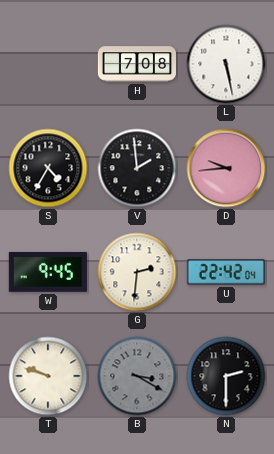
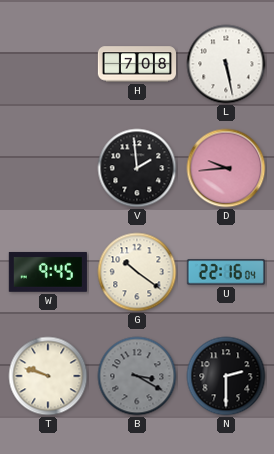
S: 4:35 -> none (48, 168)
G: 2:31 -> 10:21 (137, 272)
U: 22:42 -> 22:16 (225, 272)
